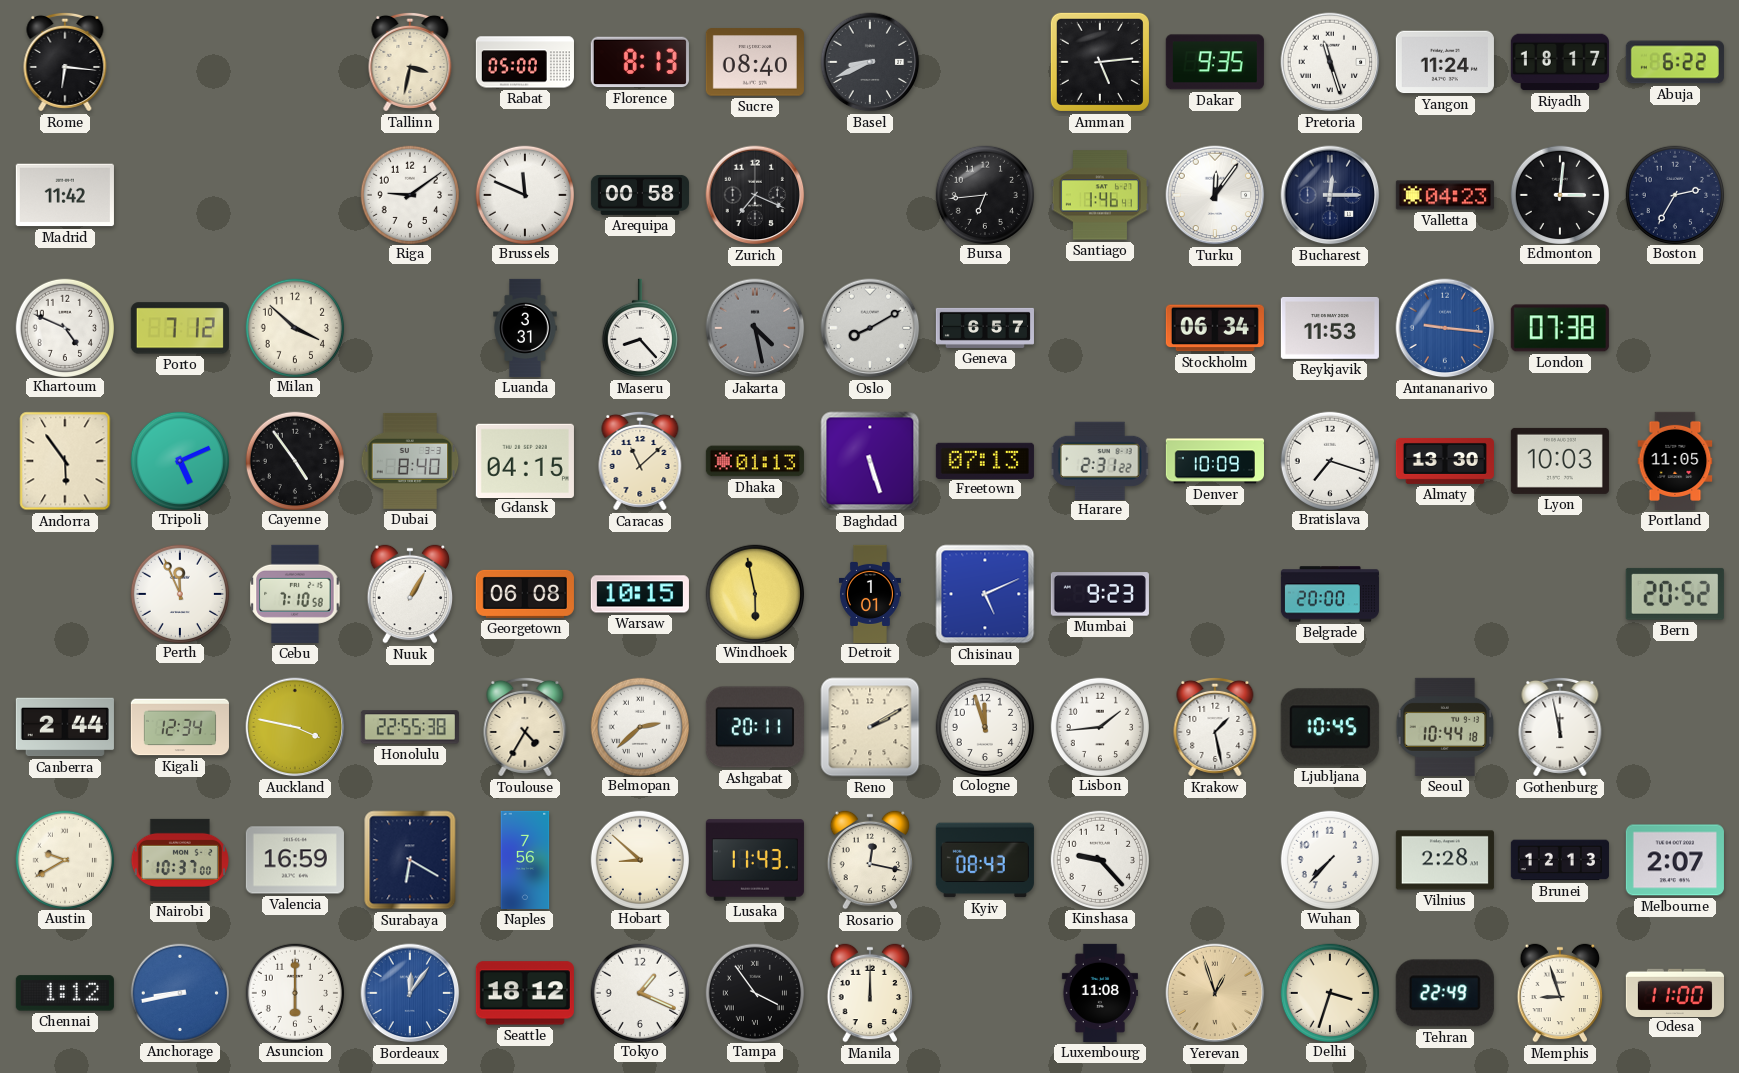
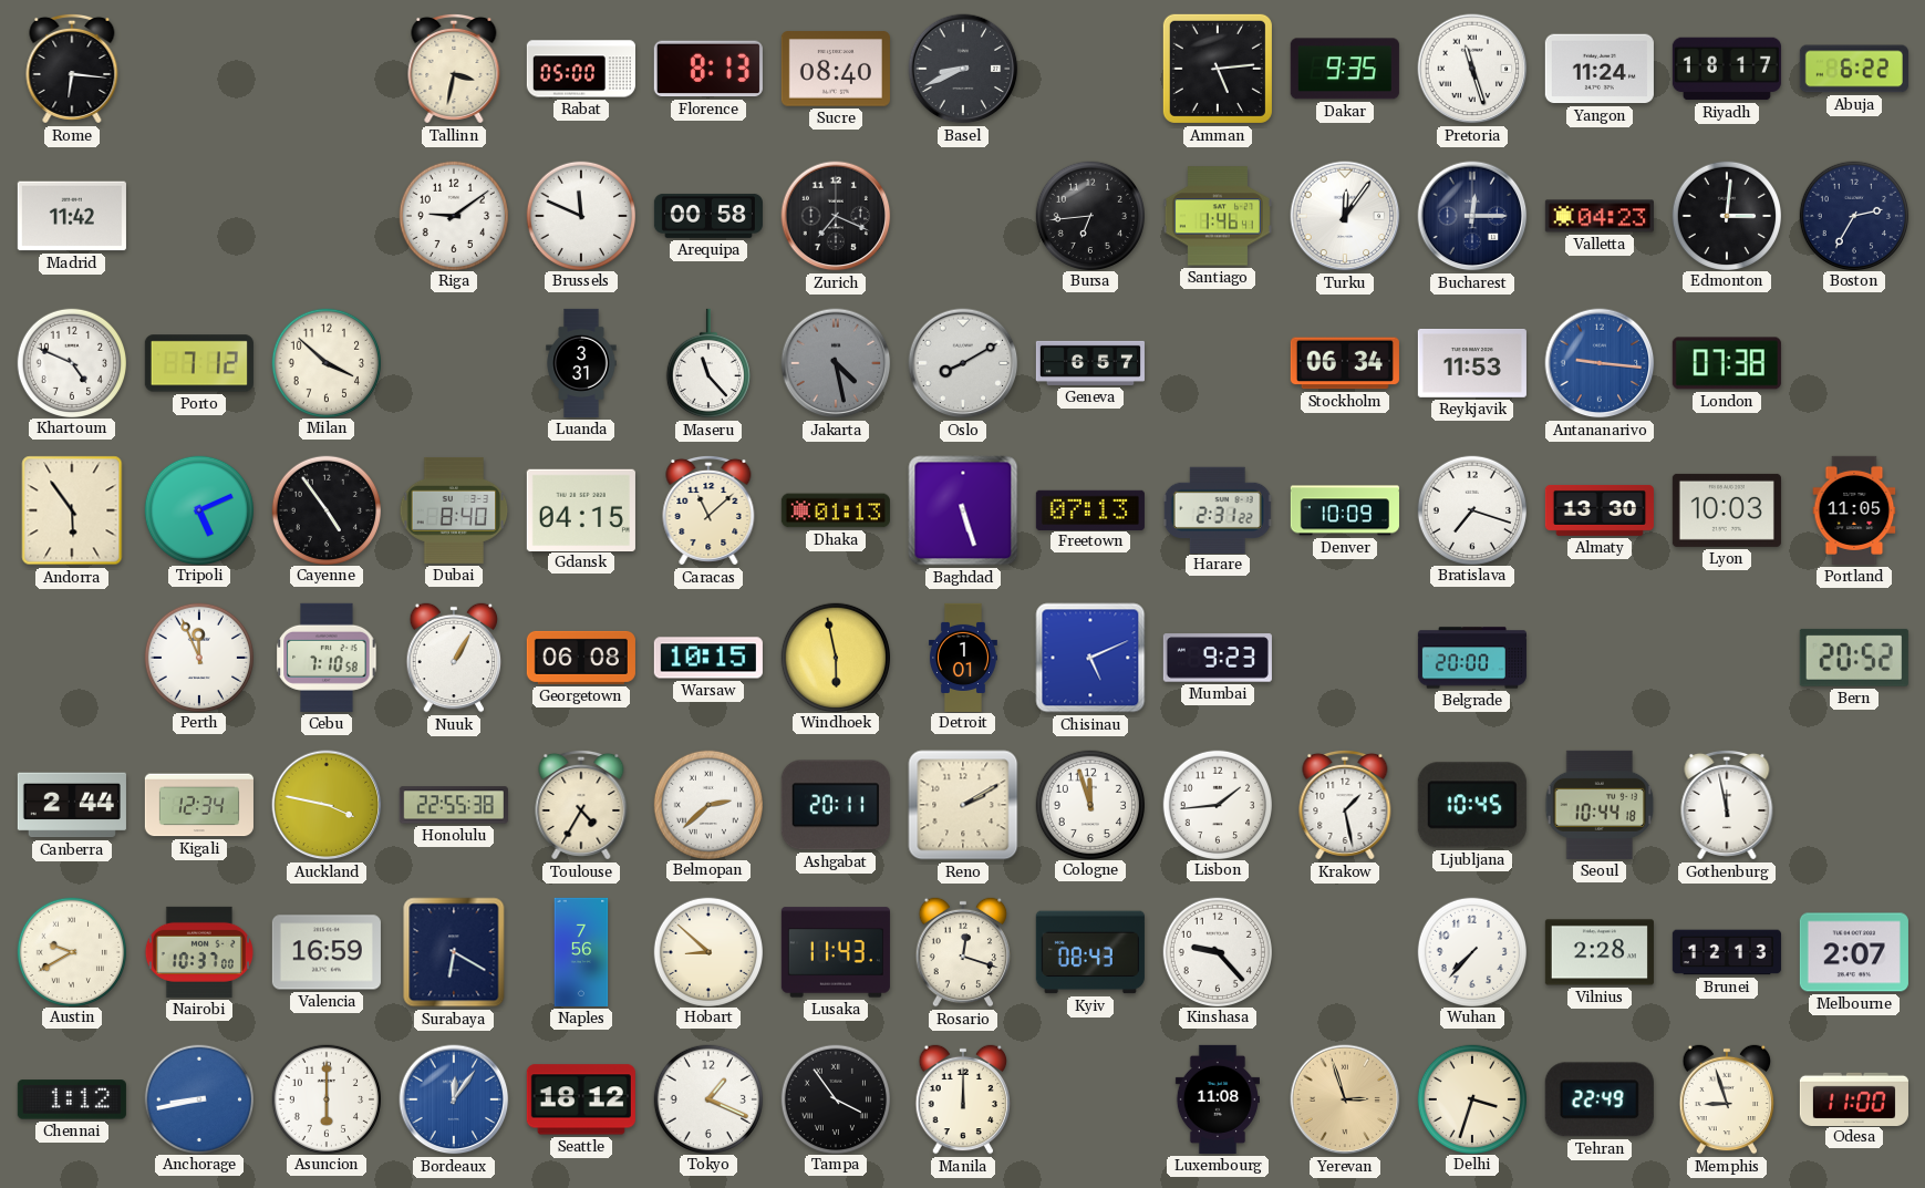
Maseru: 8:23 -> 11:23 (708, 363)
Rosario: 12:17 -> 12:18 (963, 952)
Yerevan: 12:57 -> 2:57 (1345, 1099)
